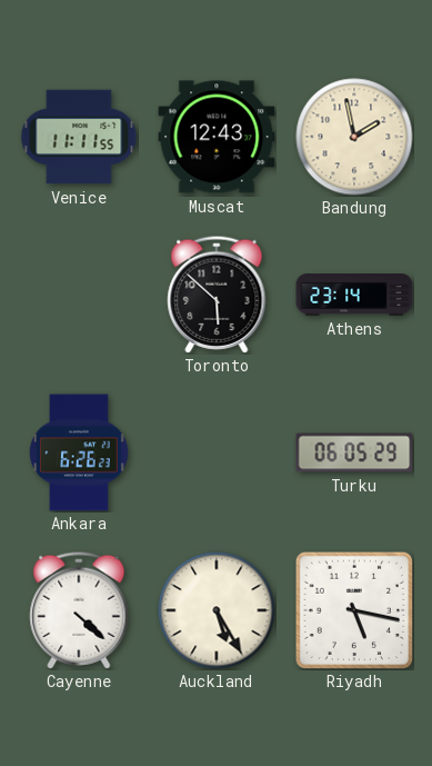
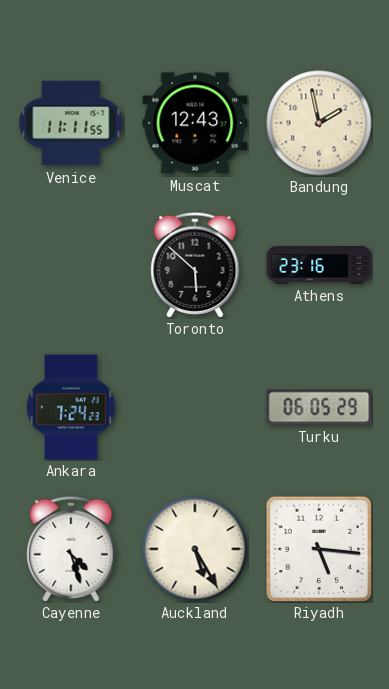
Athens: 23:14 -> 23:16 (319, 266)
Ankara: 6:26 -> 7:24 (71, 407)
Cayenne: 4:22 -> 4:27 (71, 549)
Riyadh: 5:17 -> 5:16 (318, 548)
